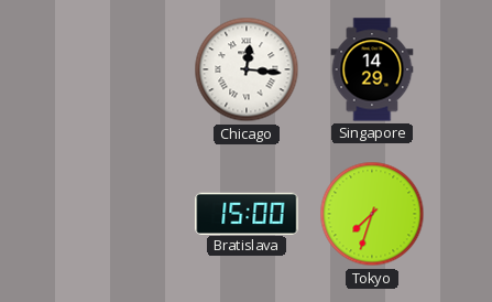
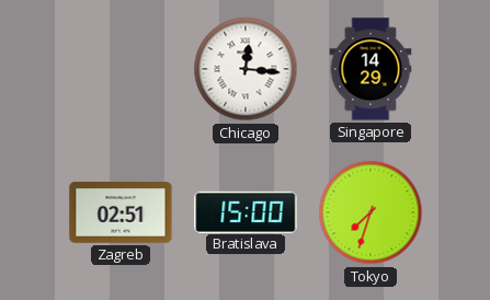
Zagreb: none -> 02:51 (121, 214)
